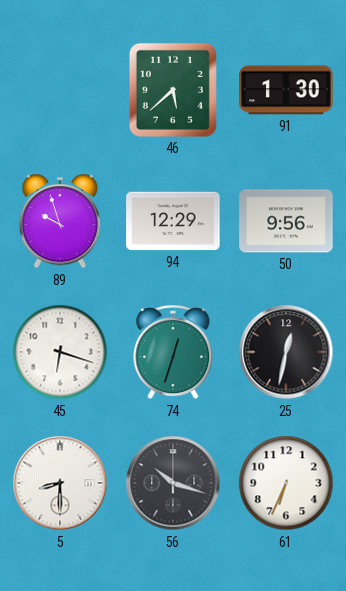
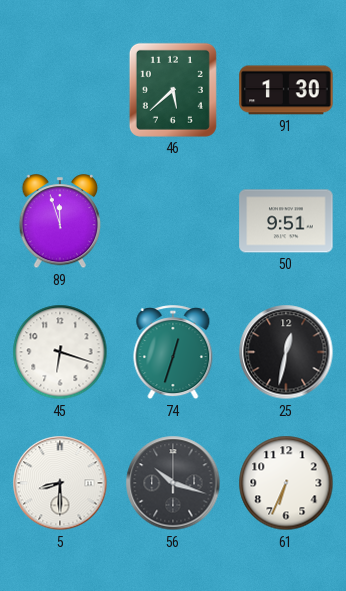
89: 9:57 -> 11:57 (60, 222)
94: 12:29 -> none (173, 221)
50: 9:56 -> 9:51 (286, 221)
